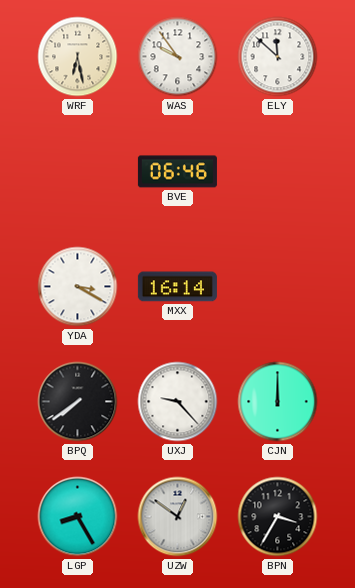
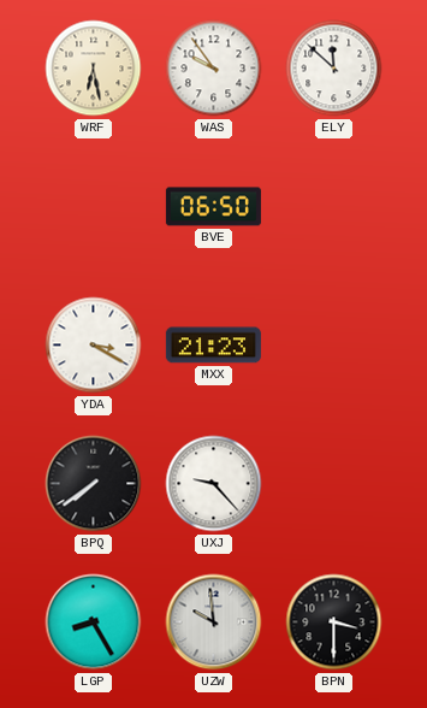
BVE: 06:46 -> 06:50 (213, 207)
MXX: 16:14 -> 21:23 (213, 346)
CJN: 12:00 -> none (278, 402)
UZW: 12:51 -> 9:59 (214, 623)
BPN: 3:35 -> 3:30 (334, 623)
